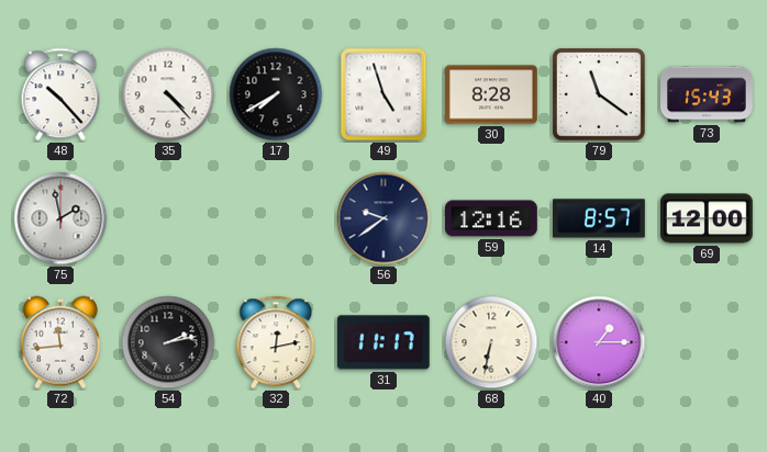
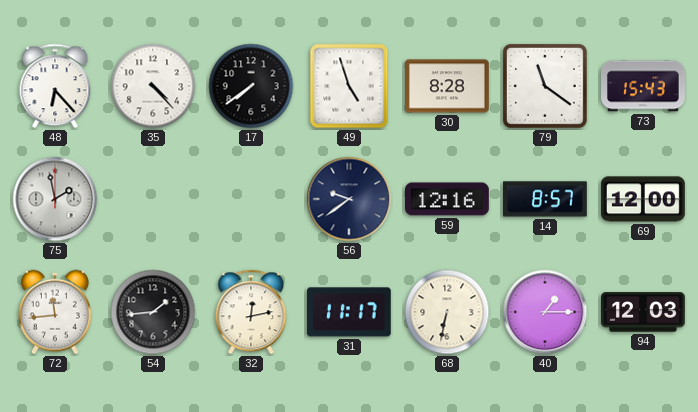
48: 10:23 -> 6:23 (55, 86)
17: 7:40 -> 7:39 (251, 86)
54: 2:13 -> 1:44 (153, 312)
94: none -> 12:03 (644, 312)
